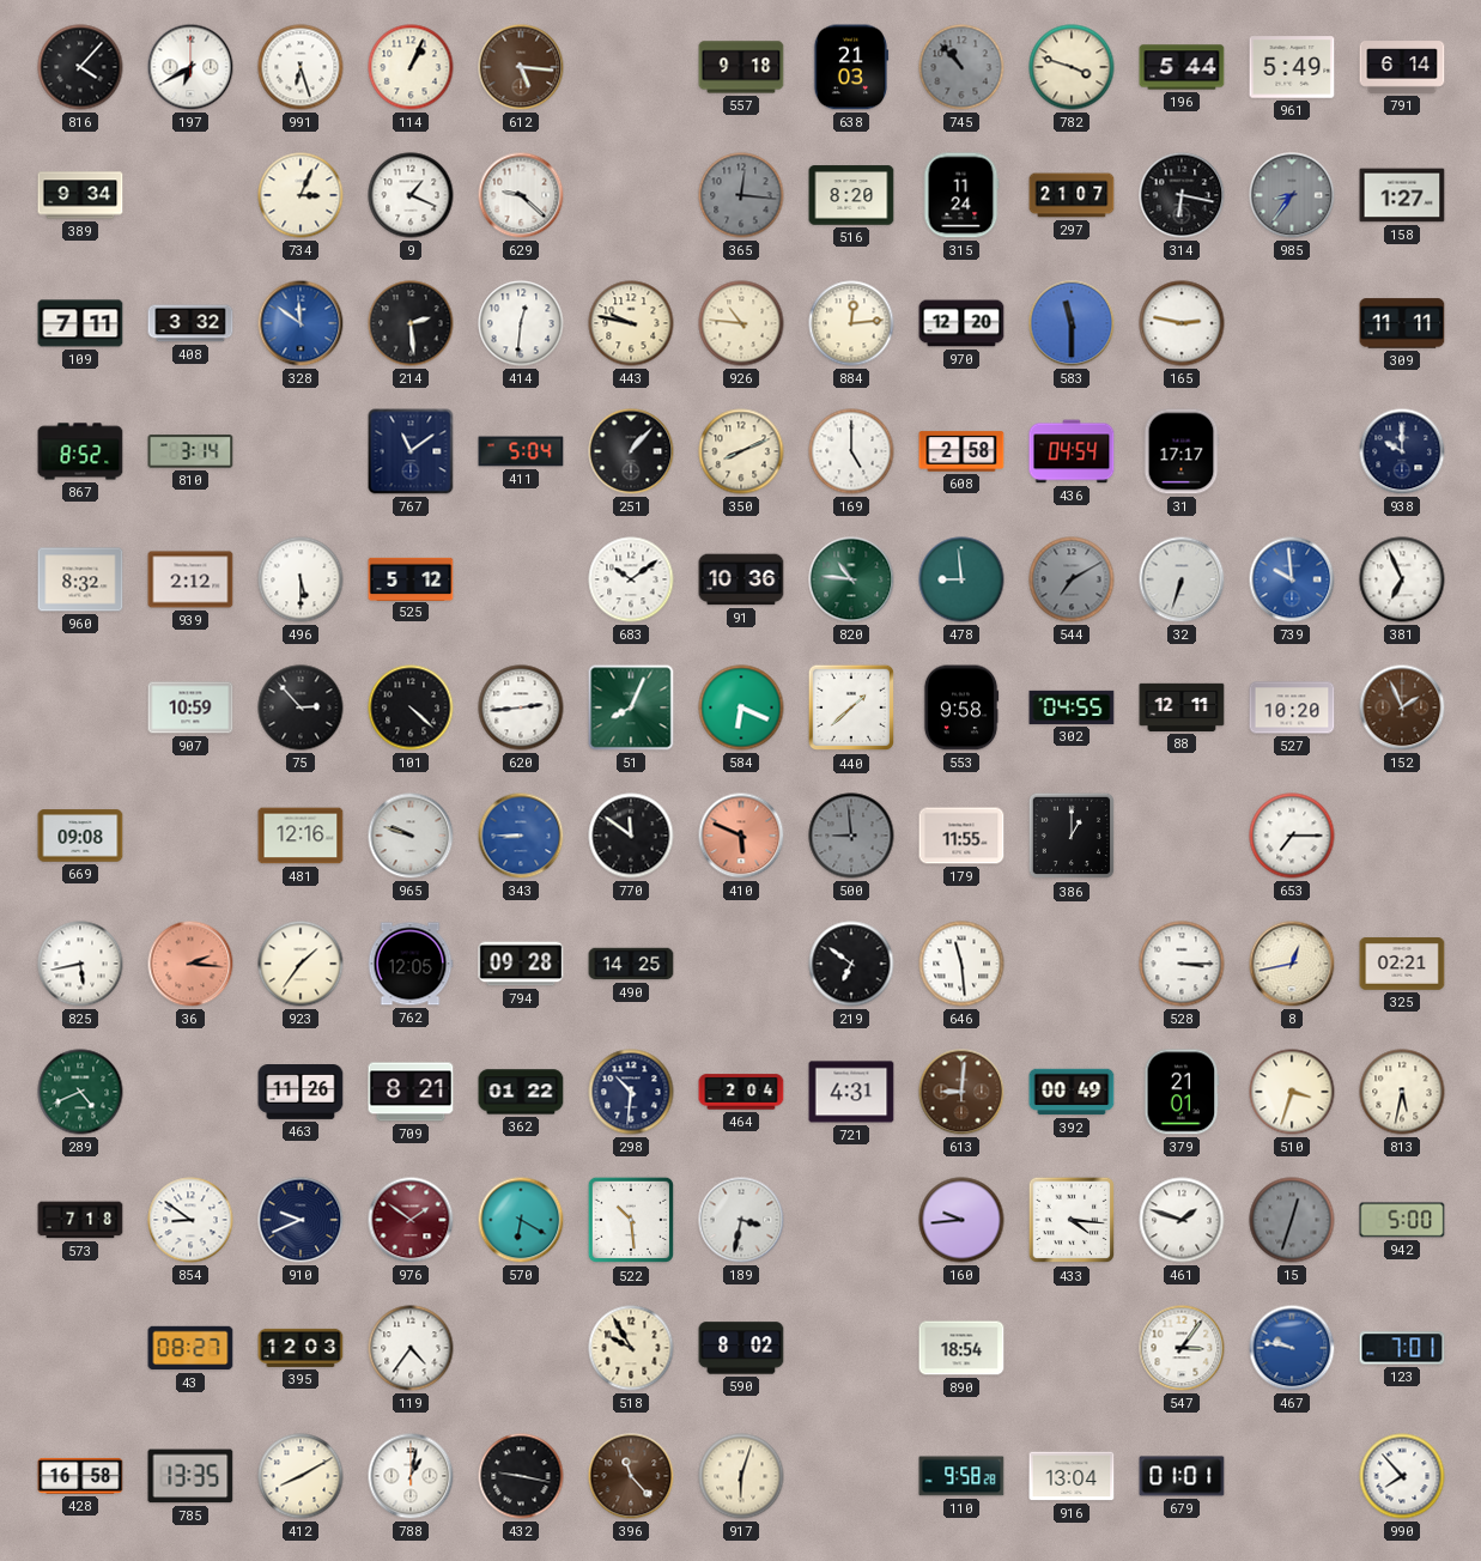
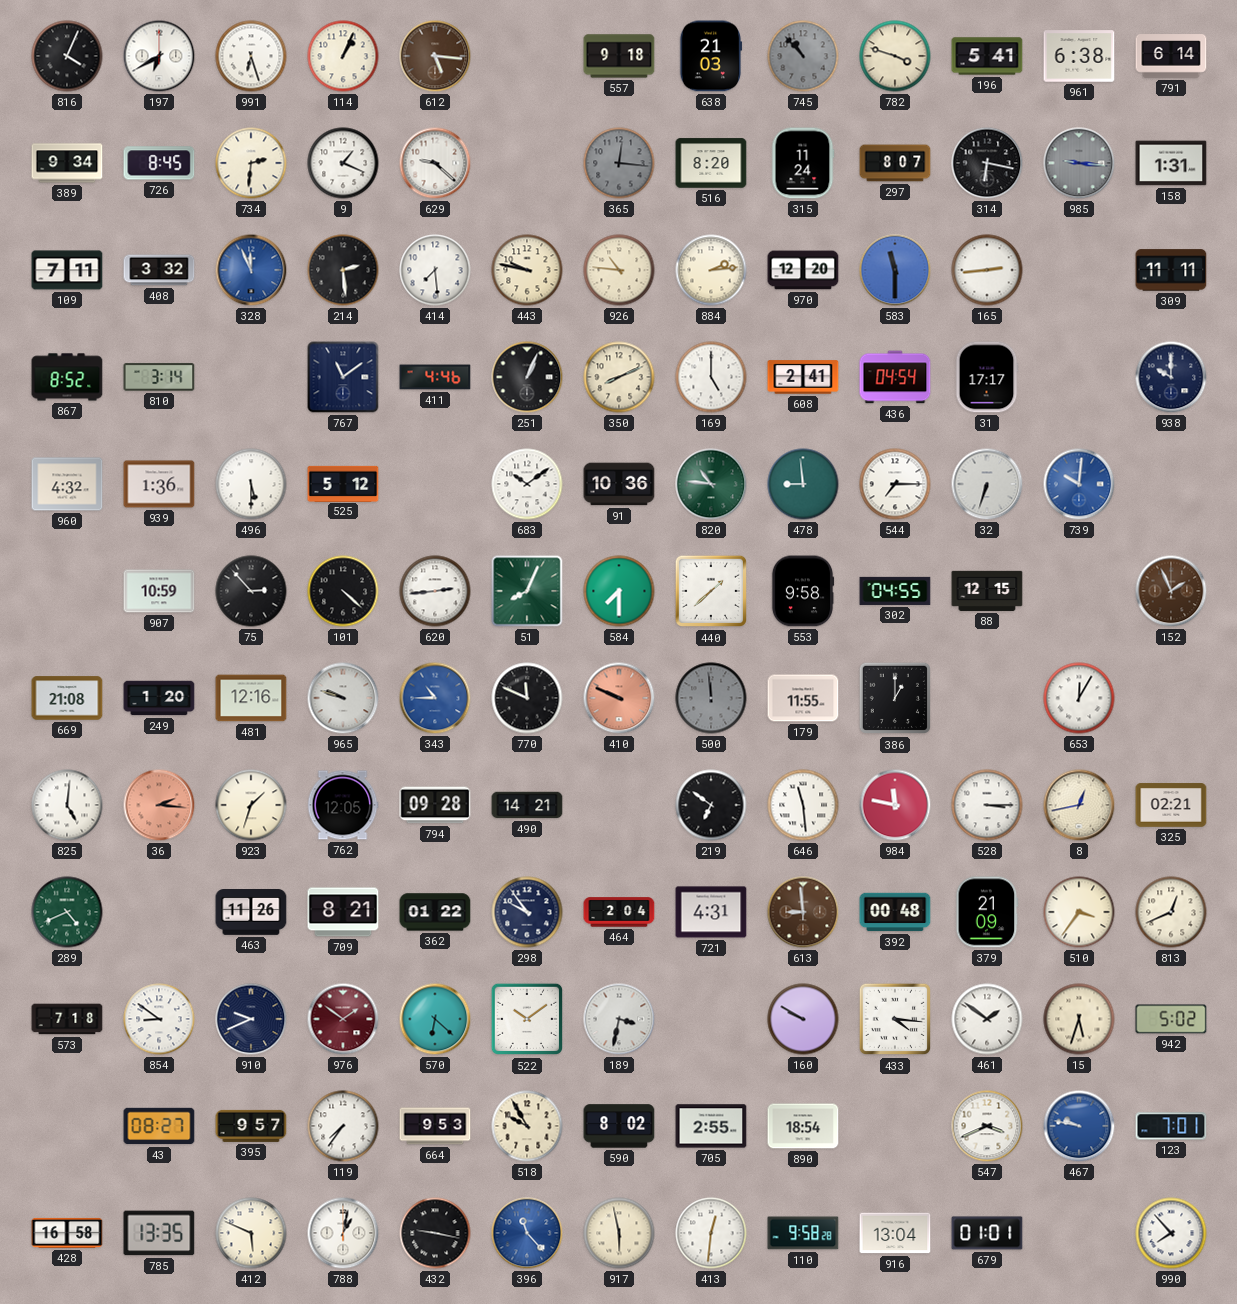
816: 4:07 -> 4:04 (67, 56)
196: 5:44 -> 5:41 (987, 56)
961: 5:49 -> 6:38 (1079, 56)
726: none -> 8:45 (159, 163)
734: 3:04 -> 2:31 (251, 163)
297: 21:07 -> 8:07 (895, 163)
985: 8:36 -> 9:16 (1079, 163)
158: 1:27 -> 1:31 (1171, 163)
328: 11:51 -> 11:56 (251, 270)
414: 12:31 -> 7:29 (435, 270)
884: 12:14 -> 2:14 (711, 270)
165: 2:47 -> 2:44 (987, 270)
411: 5:04 -> 4:46 (435, 377)
251: 1:07 -> 1:04 (527, 377)
608: 2:58 -> 2:41 (803, 377)
960: 8:32 -> 4:32 (67, 484)
939: 2:12 -> 1:36 (159, 484)
544: 7:10 -> 7:15 (895, 484)
544 dial: grey -> white (895, 484)
739: 9:59 -> 10:01 (1079, 484)
381: 6:56 -> none (1402, 579)
584: 6:19 -> 7:30 (619, 591)
88: 12:11 -> 12:15 (987, 591)
527: 10:20 -> none (1292, 707)
669: 09:08 -> 21:08 (67, 698)
249: none -> 1:20 (159, 698)
343: 8:45 -> 10:45 (435, 698)
770: 11:51 -> 11:49 (527, 698)
410: 5:49 -> 9:49 (619, 698)
500: 8:59 -> 11:59 (711, 698)
653: 7:15 -> 12:05 (1079, 698)
825: 5:43 -> 5:01 (67, 805)
923: 1:36 -> 1:33 (251, 805)
490: 14:25 -> 14:21 (527, 805)
984: none -> 11:47 (895, 805)
298: 10:31 -> 9:54 (527, 912)
613: 9:01 -> 8:59 (803, 912)
392: 00:49 -> 00:48 (895, 912)
379: 21:01 -> 21:09 (987, 912)
510: 3:33 -> 3:36 (1079, 912)
813: 5:32 -> 12:41 (1171, 912)
570: 6:20 -> 6:22 (435, 1019)
522: 10:29 -> 10:09 (527, 1019)
160: 9:44 -> 9:50 (803, 1019)
461: 1:48 -> 1:51 (987, 1019)
15: 12:33 -> 5:33 (1079, 1019)
15 dial: grey -> cream (1079, 1019)
942: 5:00 -> 5:02 (1171, 1019)
395: 12:03 -> 9:57 (251, 1126)
119: 4:36 -> 7:36 (343, 1126)
664: none -> 9:53 (435, 1126)
705: none -> 2:55 (711, 1126)
547: 3:06 -> 3:41 (987, 1126)
412: 8:10 -> 5:49 (251, 1233)
396 dial: brown -> blue (527, 1233)
917: 6:03 -> 5:58 (619, 1233)
413: none -> 12:31 (711, 1233)
